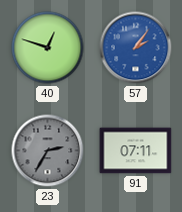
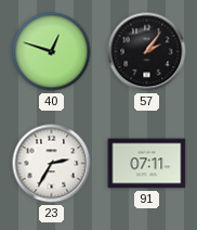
57 dial: blue -> black (147, 52)
23 dial: grey -> white (52, 164)
